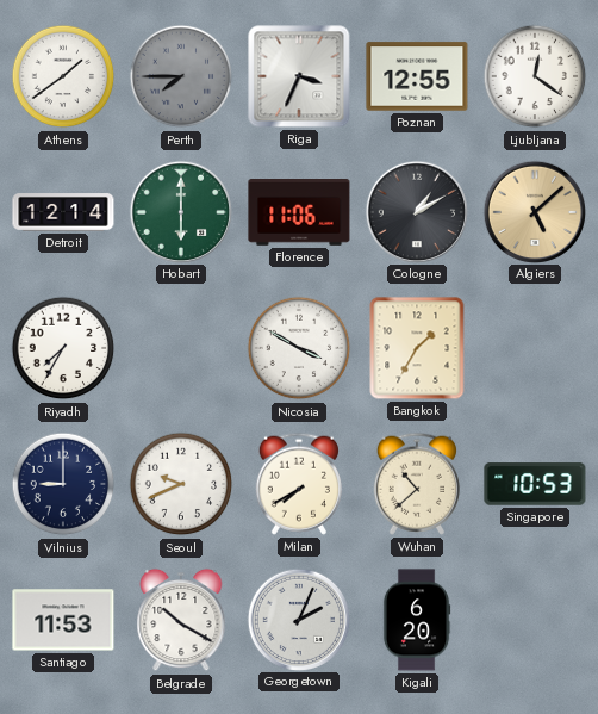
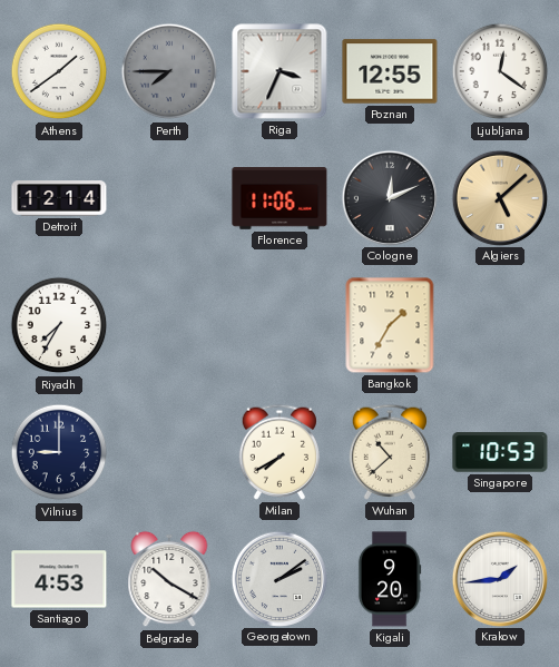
Hobart: 6:00 -> none (180, 211)
Cologne: 1:10 -> 12:11 (389, 197)
Nicosia: 3:50 -> none (299, 348)
Seoul: 9:41 -> none (181, 484)
Santiago: 11:53 -> 4:53 (59, 579)
Georgetown: 2:04 -> 2:09 (278, 578)
Kigali: 6:20 -> 9:20 (390, 579)
Krakow: none -> 1:44 (499, 578)
